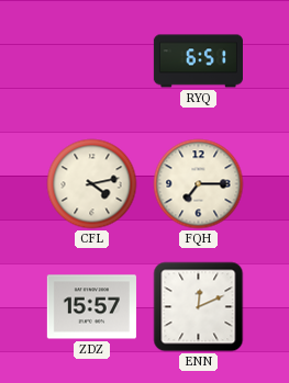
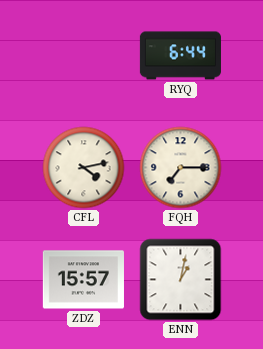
RYQ: 6:51 -> 6:44 (180, 56)
ENN: 12:11 -> 1:02 (181, 280)
